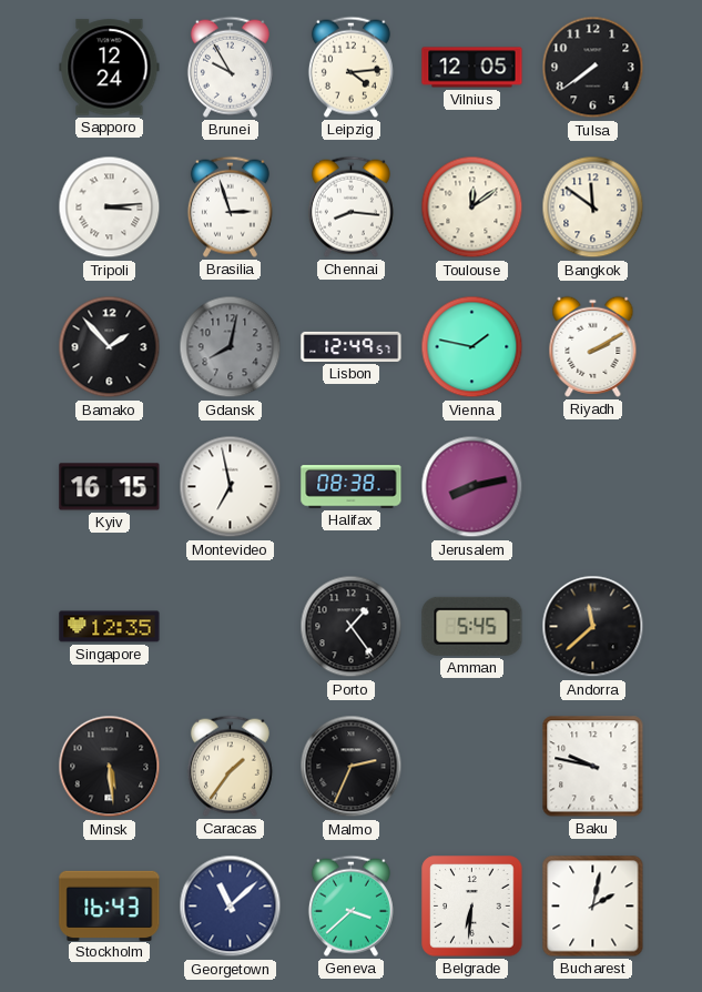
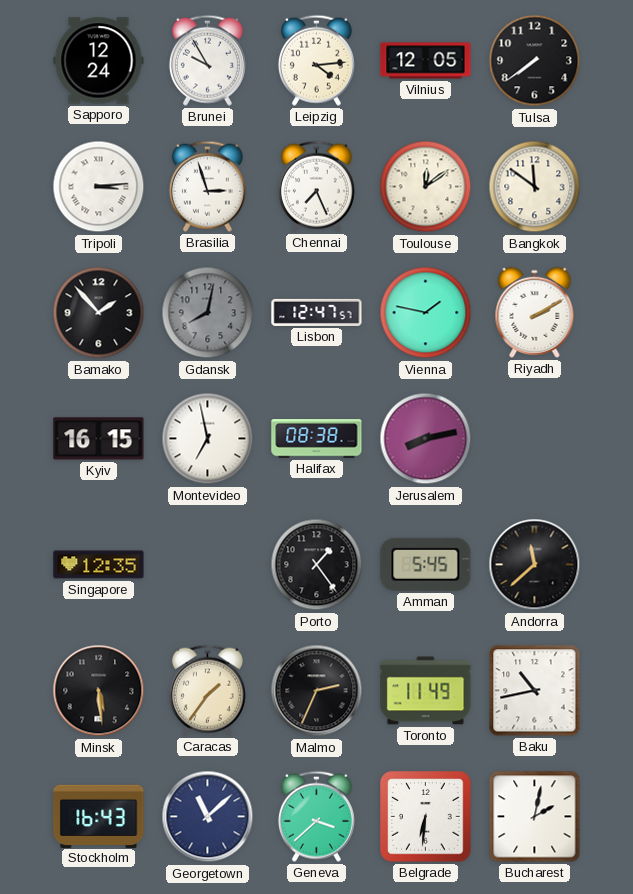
Chennai: 8:16 -> 7:26 (316, 186)
Lisbon: 12:49 -> 12:47 (317, 312)
Toronto: none -> 11:49 (426, 691)
Baku: 9:47 -> 10:43 (535, 691)
